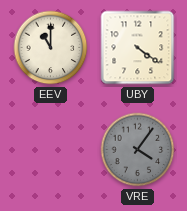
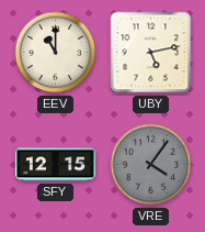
UBY: 4:21 -> 5:13 (151, 53)
SFY: none -> 12:15 (55, 165)
